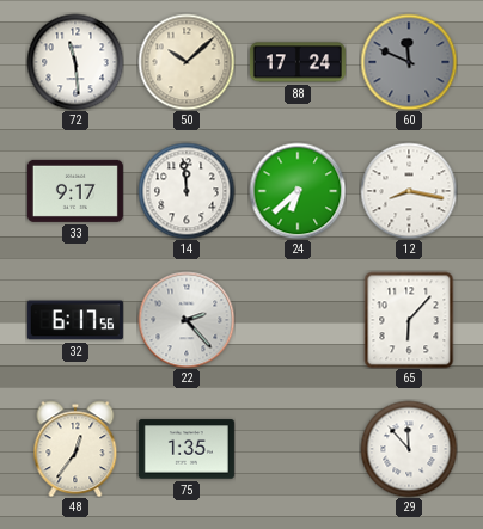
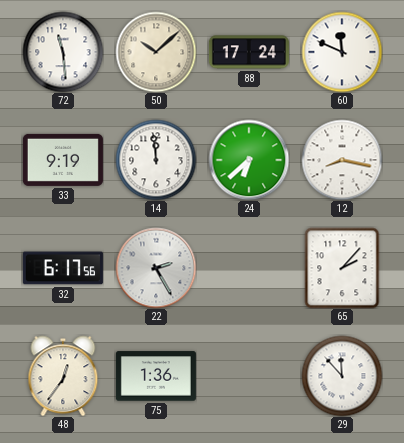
60 dial: grey -> white (342, 52)
33: 9:17 -> 9:19 (63, 160)
22: 2:23 -> 2:25 (156, 268)
65: 6:07 -> 2:07 (342, 268)
75: 1:35 -> 1:36 (156, 376)
